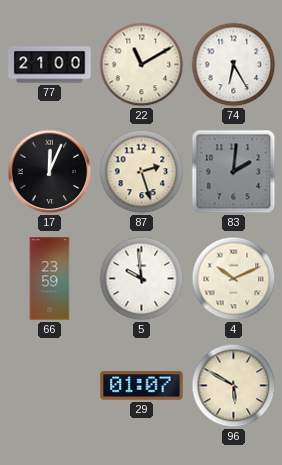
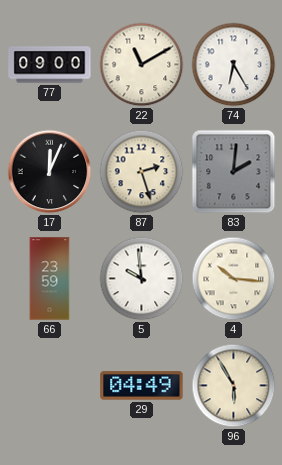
77: 21:00 -> 09:00 (50, 65)
4: 10:11 -> 10:16 (234, 279)
29: 01:07 -> 04:49 (142, 386)
96: 5:50 -> 5:55 (234, 386)
